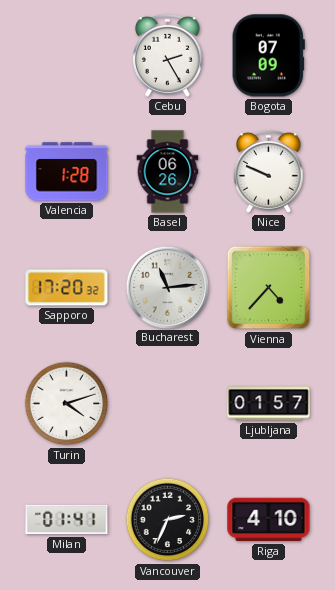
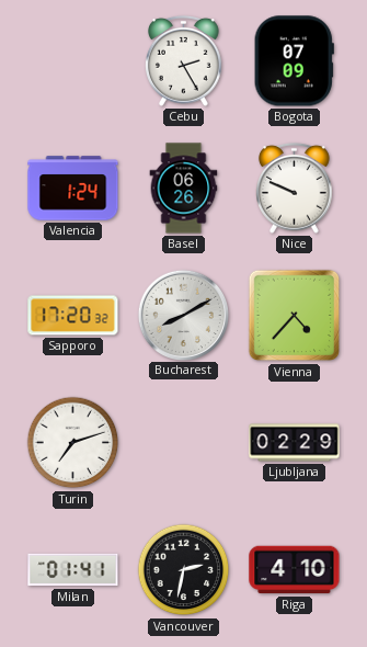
Valencia: 1:28 -> 1:24 (73, 189)
Bucharest: 11:14 -> 8:10 (183, 315)
Turin: 4:12 -> 7:12 (73, 443)
Ljubljana: 01:57 -> 02:29 (295, 443)
Vancouver: 2:34 -> 2:32 (184, 570)
